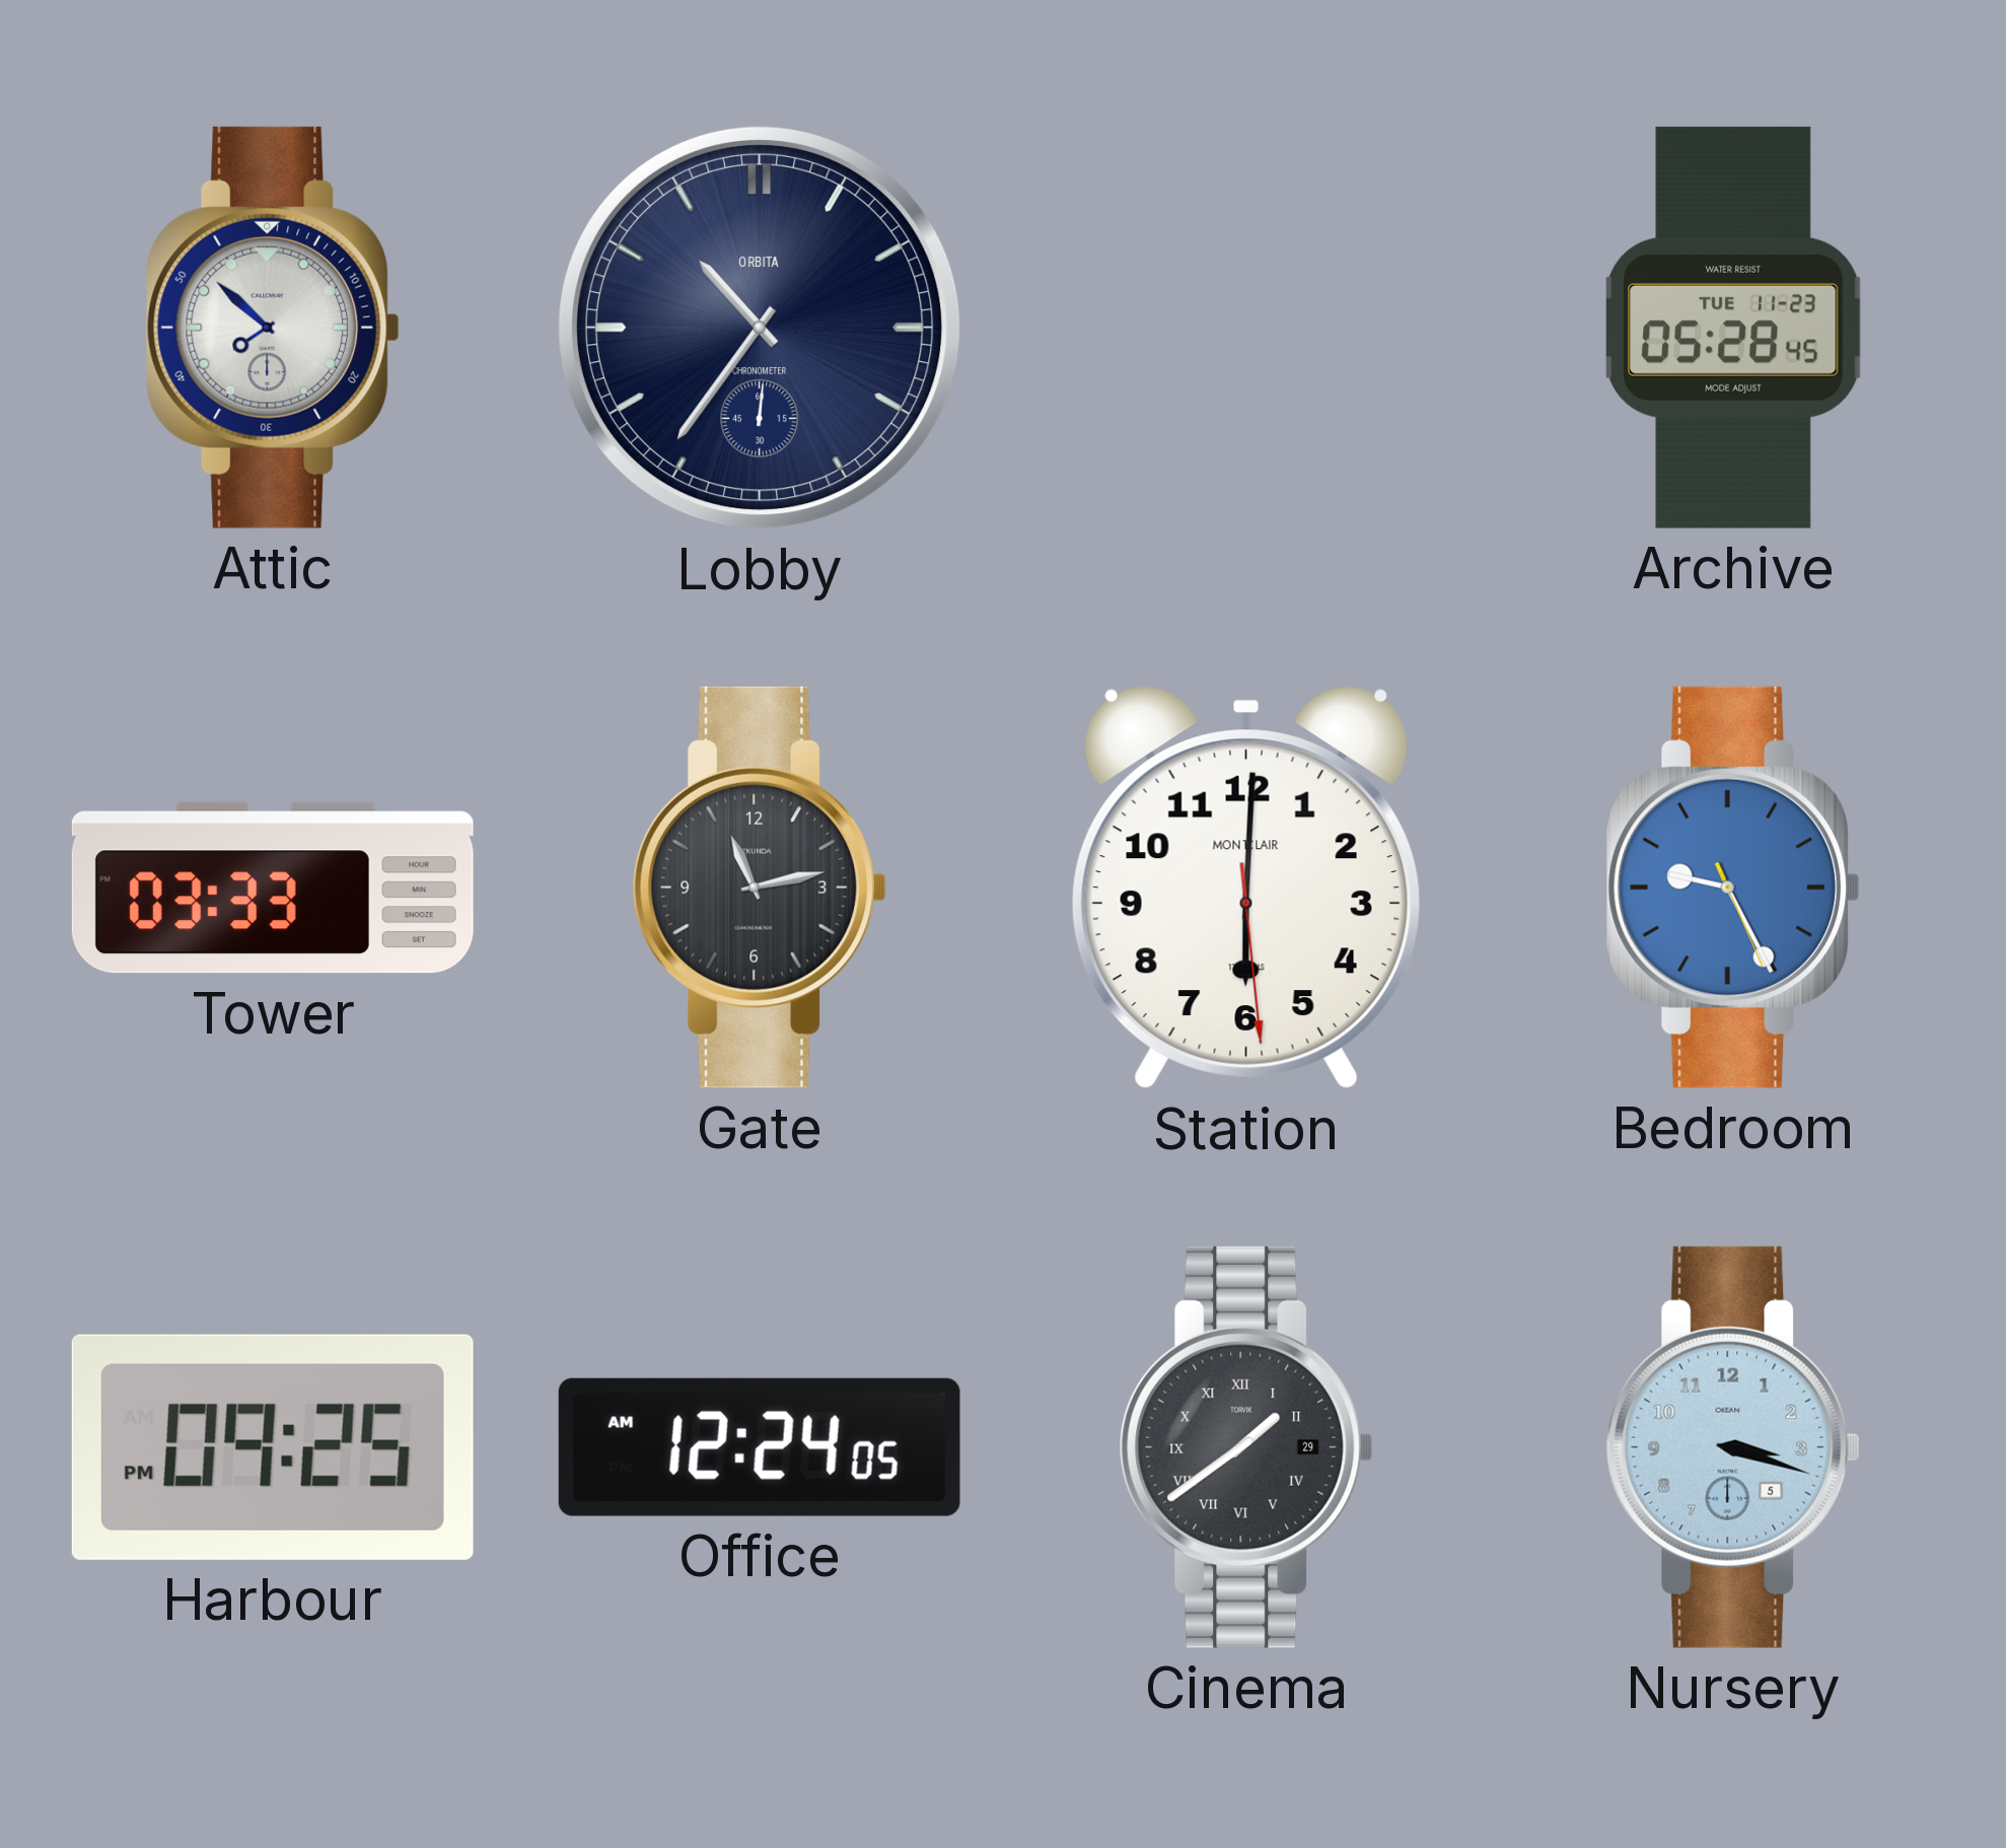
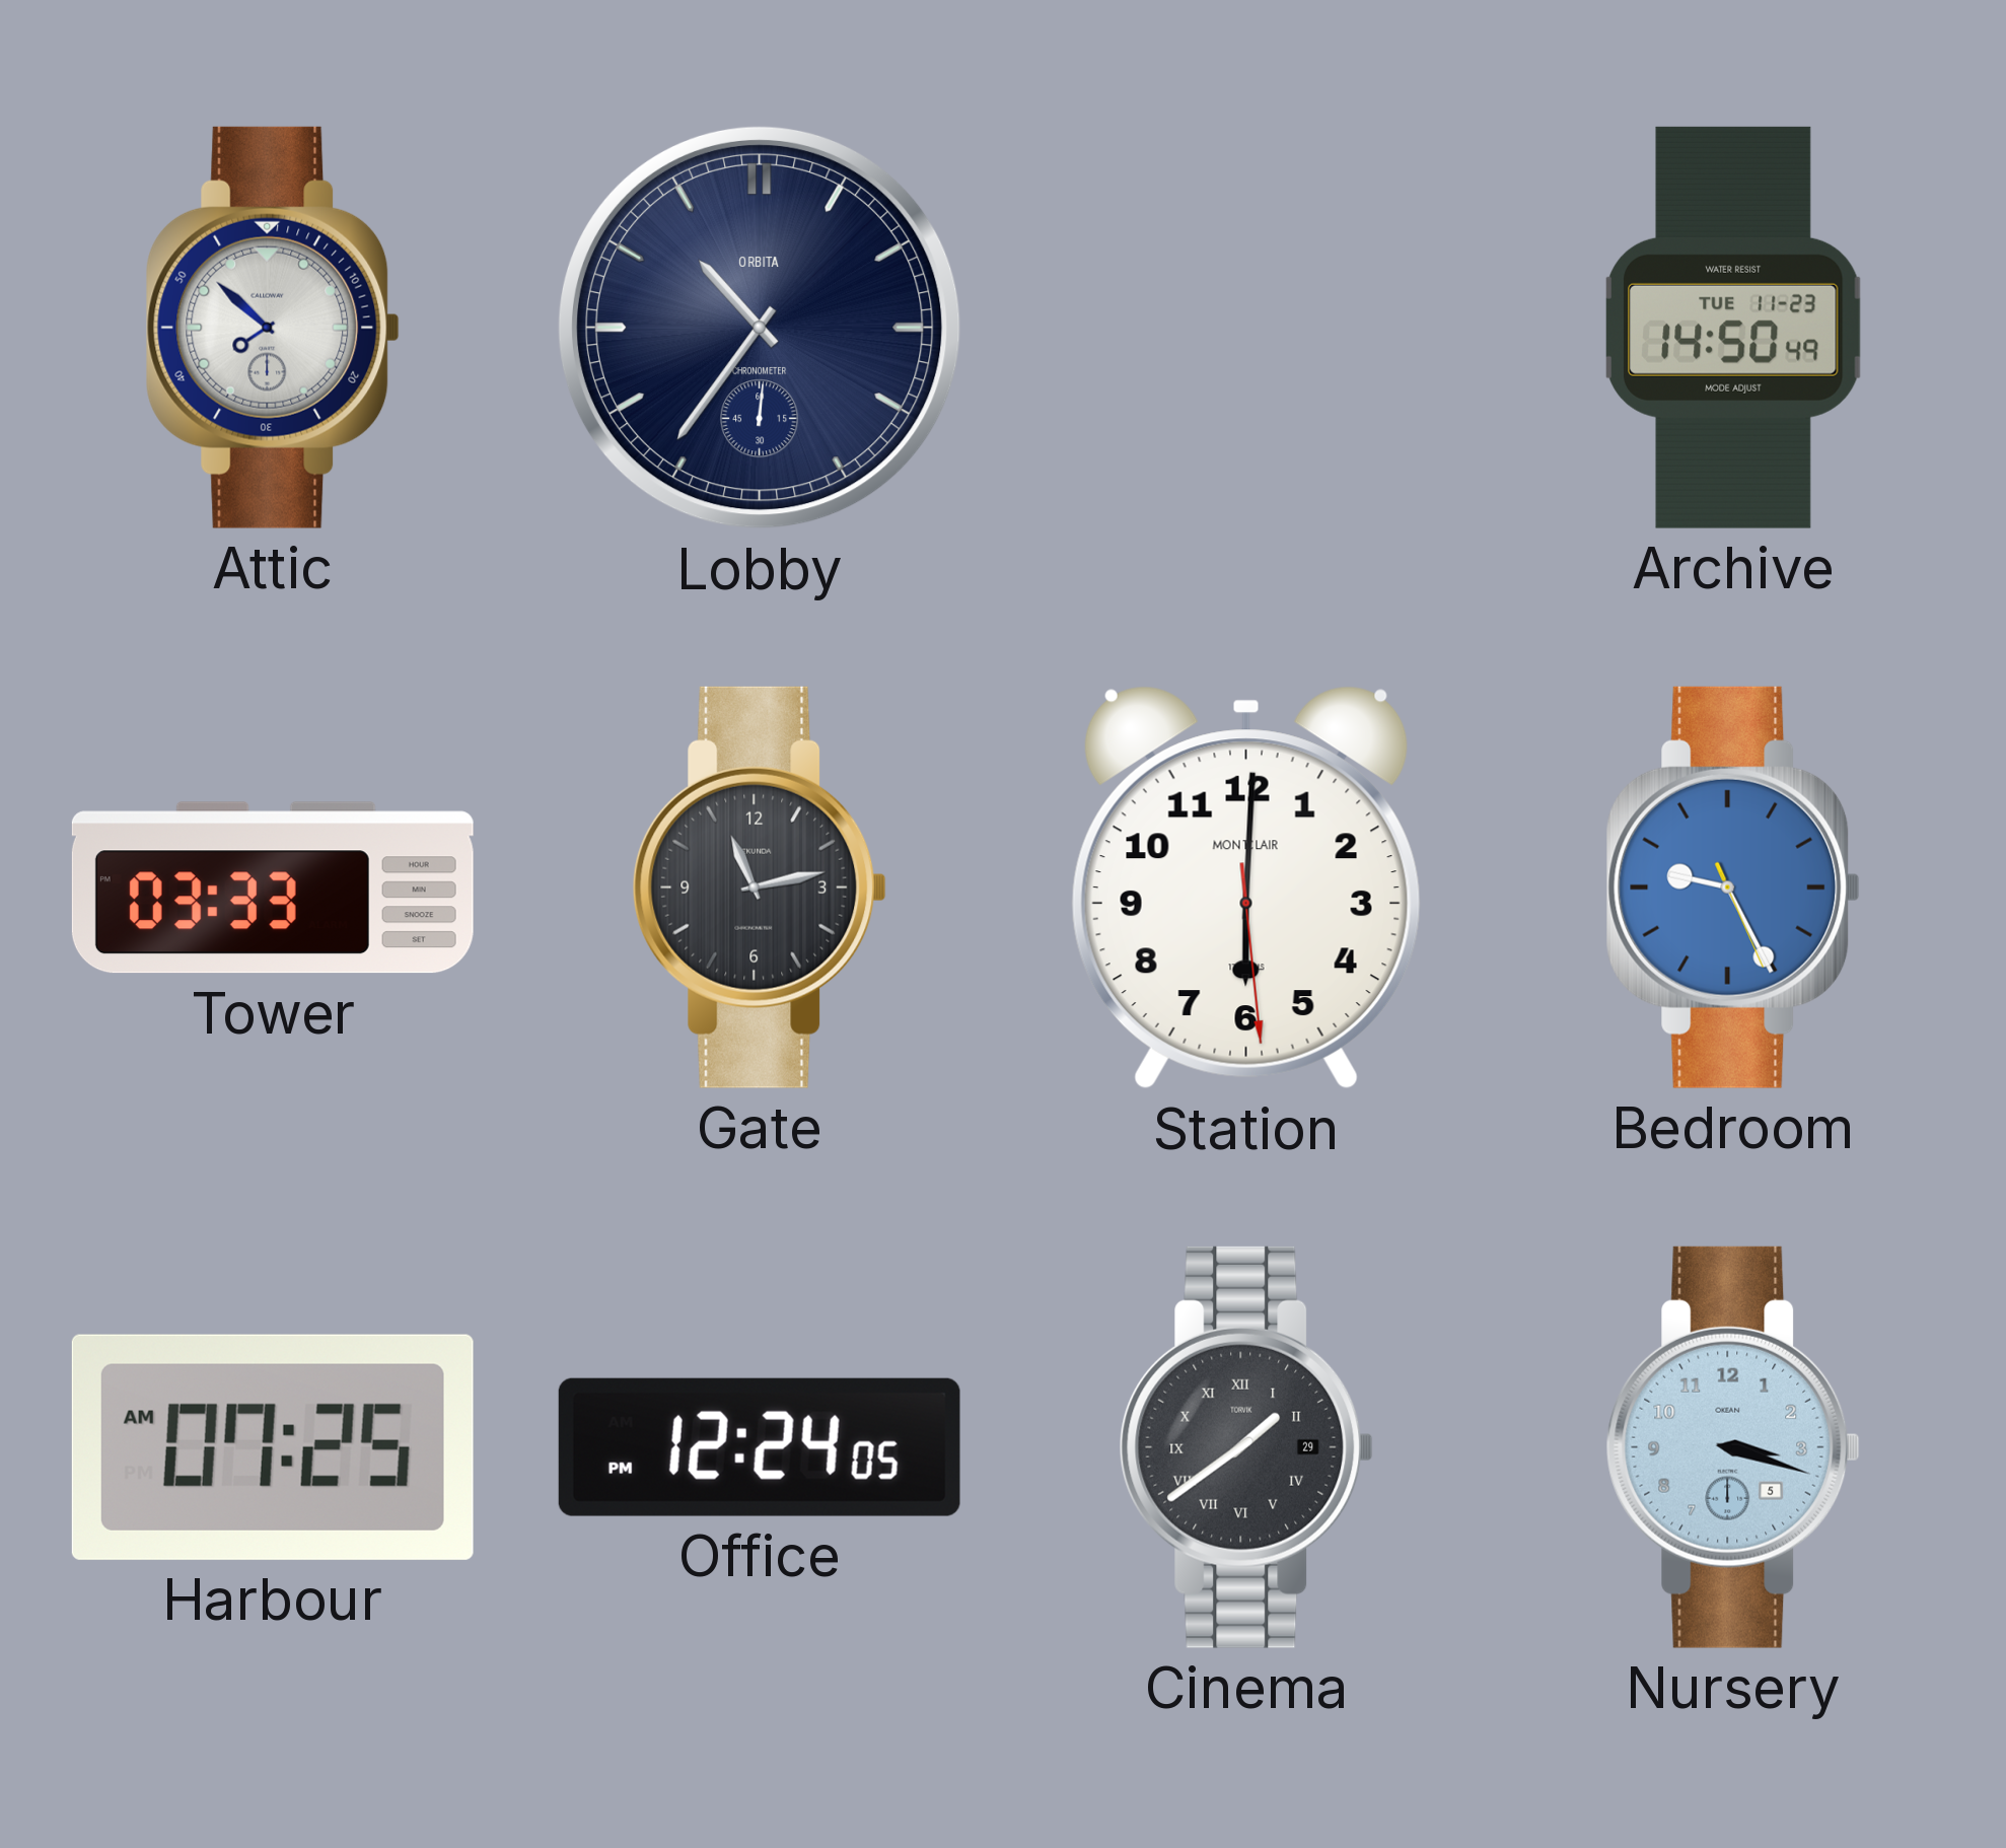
Archive: 05:28 -> 14:50 (1733, 328)
Harbour: 09:25 -> 07:25 (273, 1447)
Office: 12:24:05 AM -> 12:24:05 PM (760, 1447)
